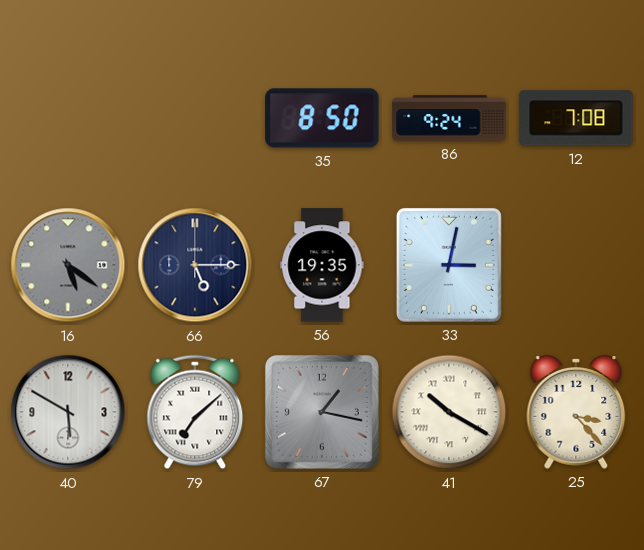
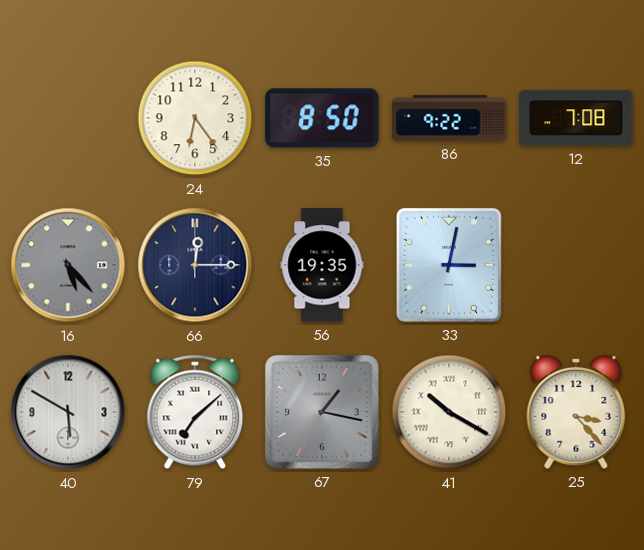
24: none -> 6:24 (195, 118)
86: 9:24 -> 9:22 (449, 118)
16: 5:21 -> 5:23 (68, 265)
66: 5:15 -> 12:15 (195, 265)
